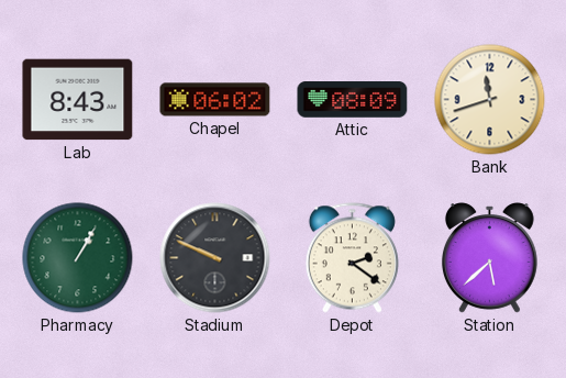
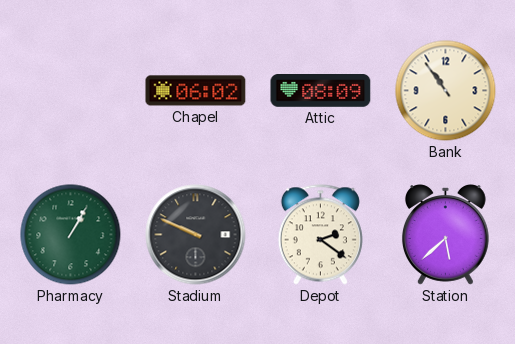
Lab: 8:43 -> none (78, 100)
Bank: 11:42 -> 10:54 (446, 91)
